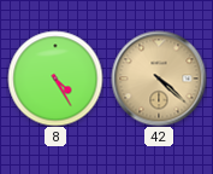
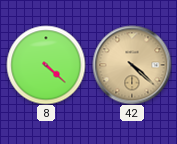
8: 4:25 -> 4:22 (46, 65)
